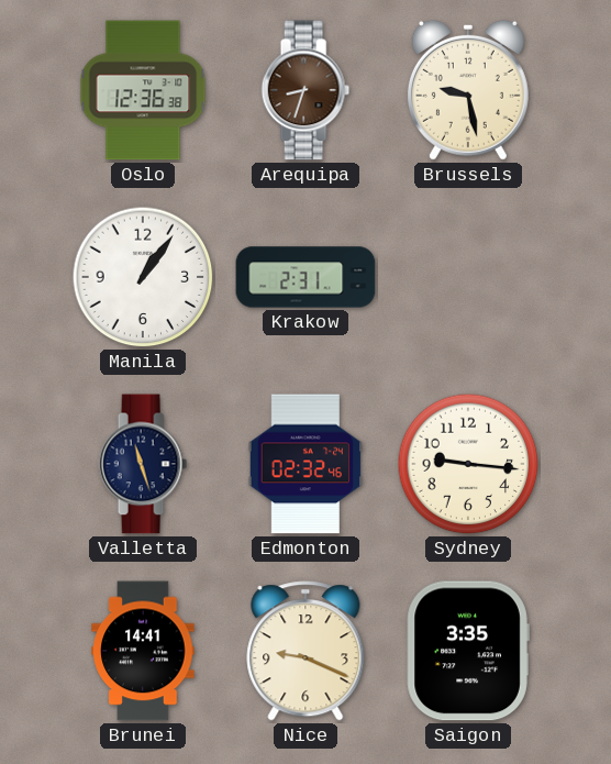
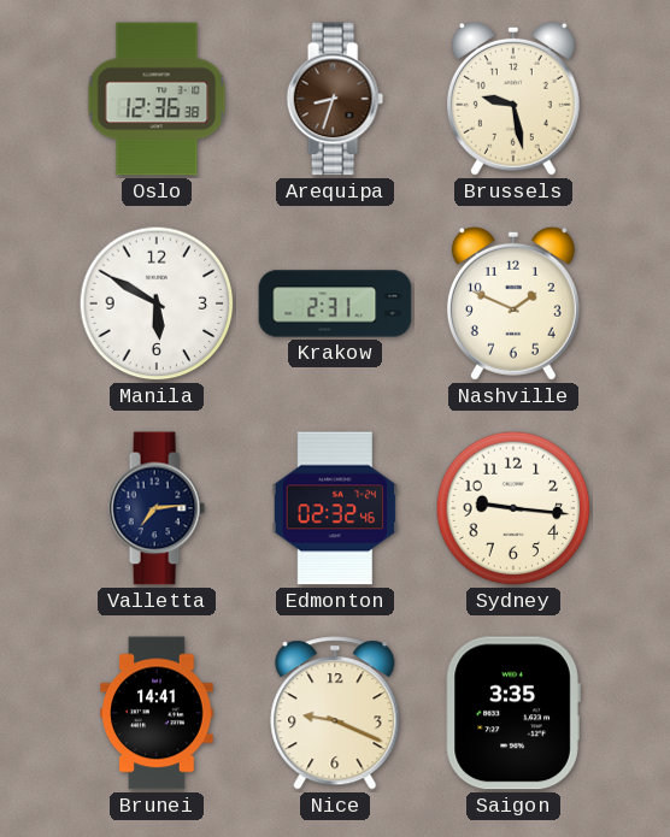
Manila: 1:06 -> 5:50 (157, 303)
Nashville: none -> 1:49 (513, 303)
Valletta: 11:27 -> 7:14 (157, 508)
